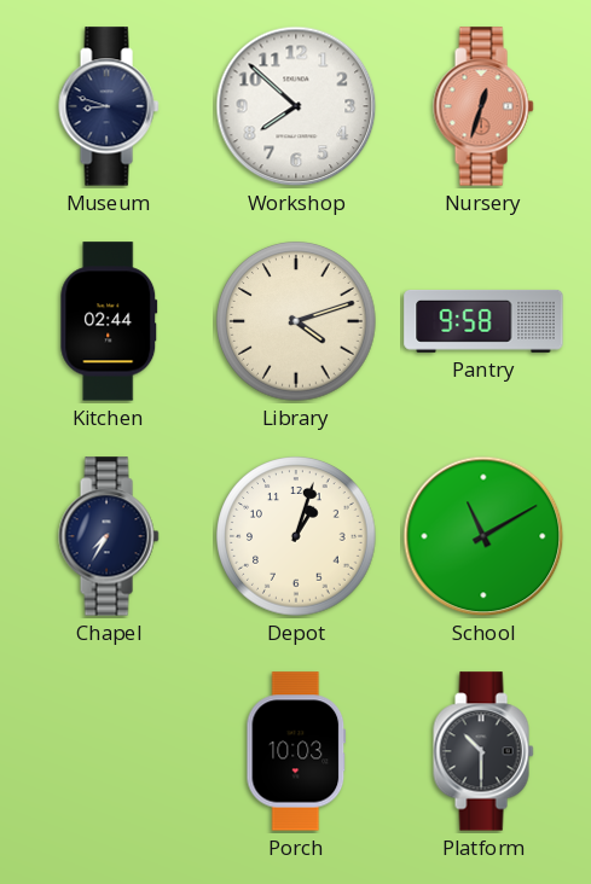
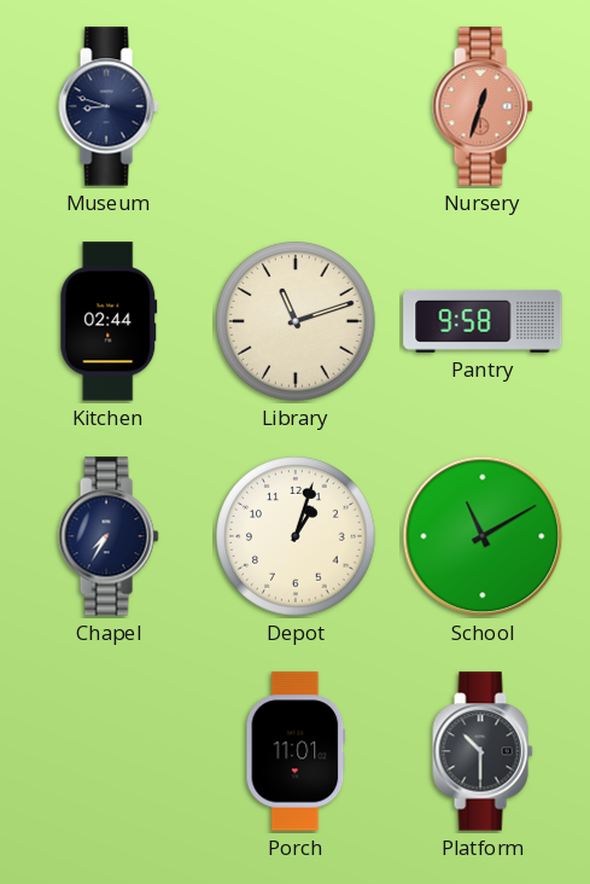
Workshop: 7:52 -> none (296, 106)
Library: 4:12 -> 11:12 (296, 321)
Porch: 10:03 -> 11:01 (296, 751)
